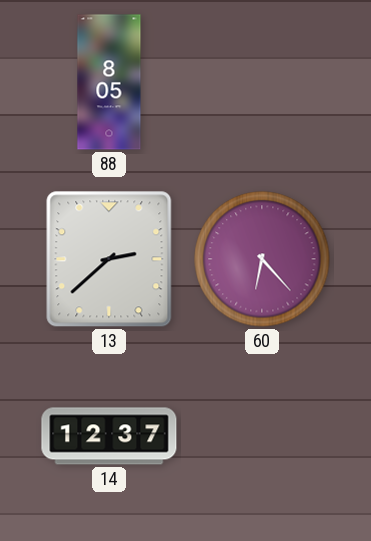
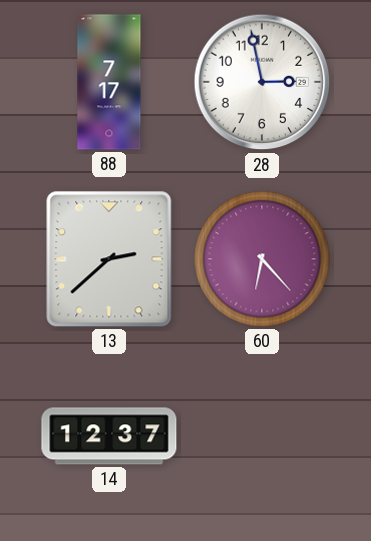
88: 8:05 -> 7:17 (109, 82)
28: none -> 2:58 (262, 82)
